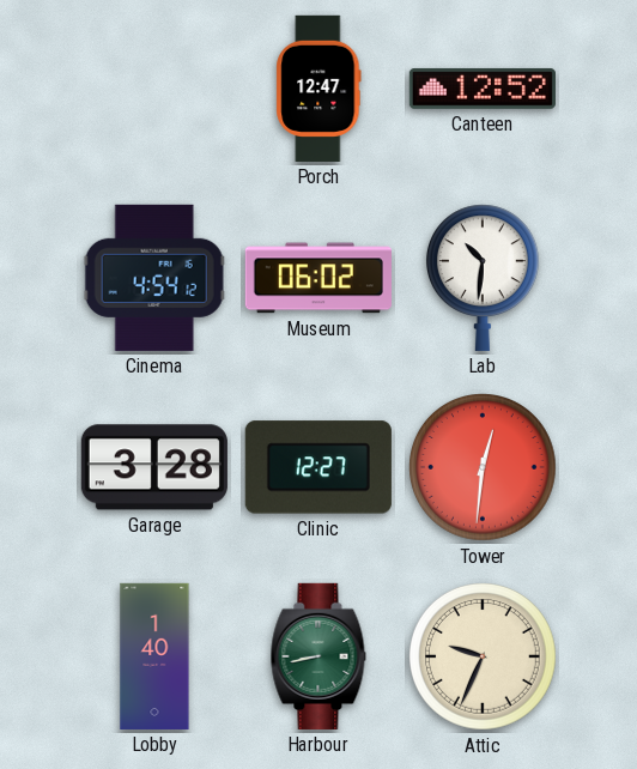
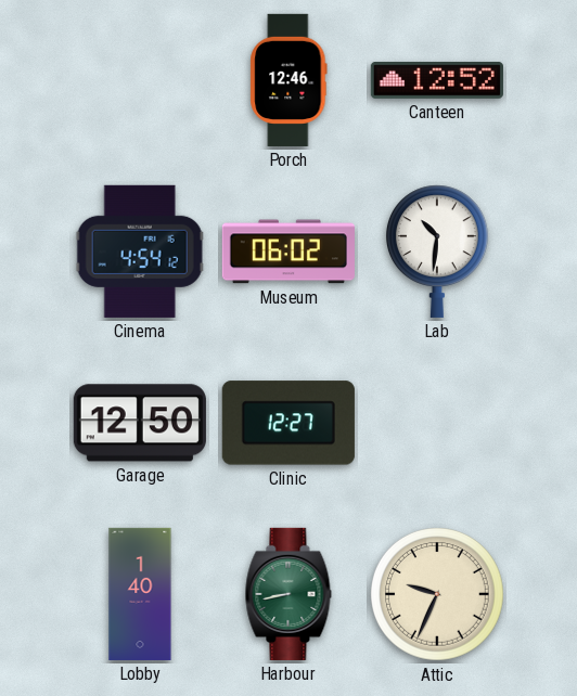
Porch: 12:47 -> 12:46 (288, 80)
Garage: 3:28 -> 12:50 (140, 423)
Tower: 12:31 -> none (484, 468)
